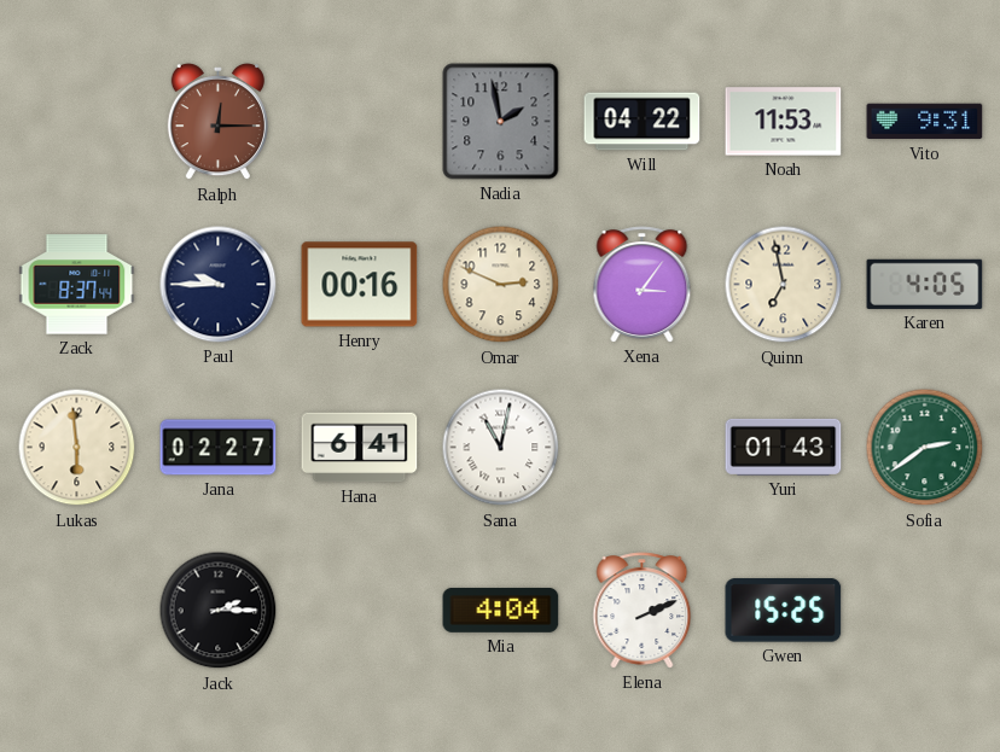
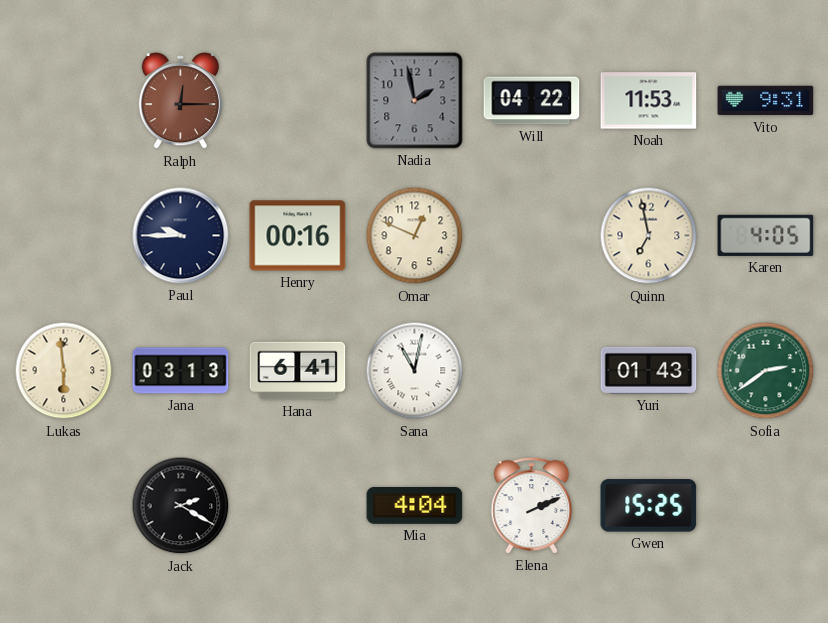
Zack: 8:37 -> none (77, 285)
Omar: 2:49 -> 12:49 (415, 236)
Xena: 3:06 -> none (643, 285)
Jana: 02:27 -> 03:13 (181, 371)
Jack: 2:15 -> 2:20 (181, 506)
